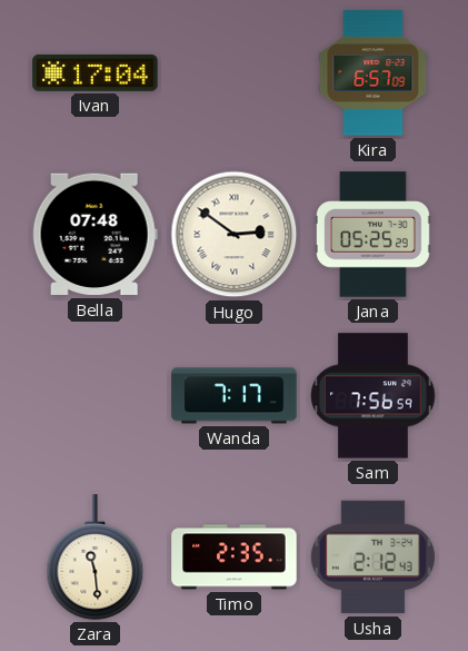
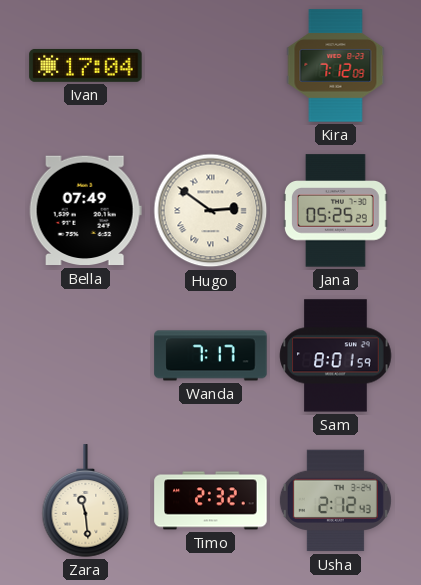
Kira: 6:57 -> 7:12 (336, 66)
Bella: 07:48 -> 07:49 (85, 211)
Sam: 7:56 -> 8:01 (336, 356)
Timo: 2:35 -> 2:32 (211, 501)
